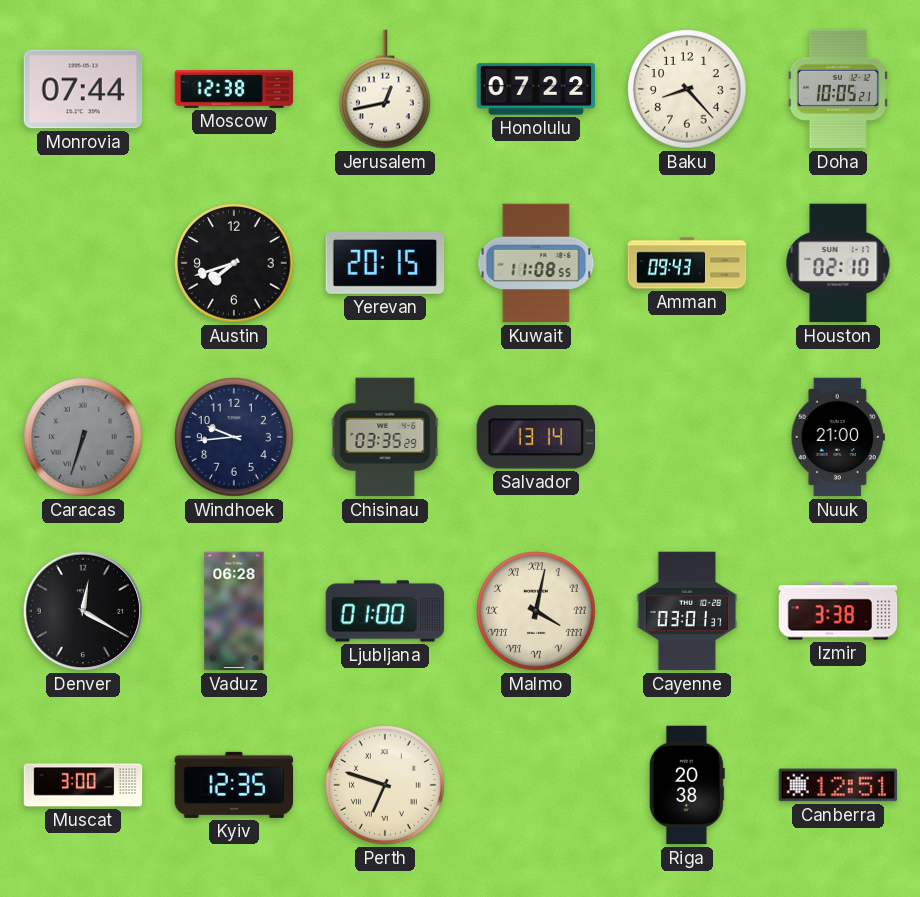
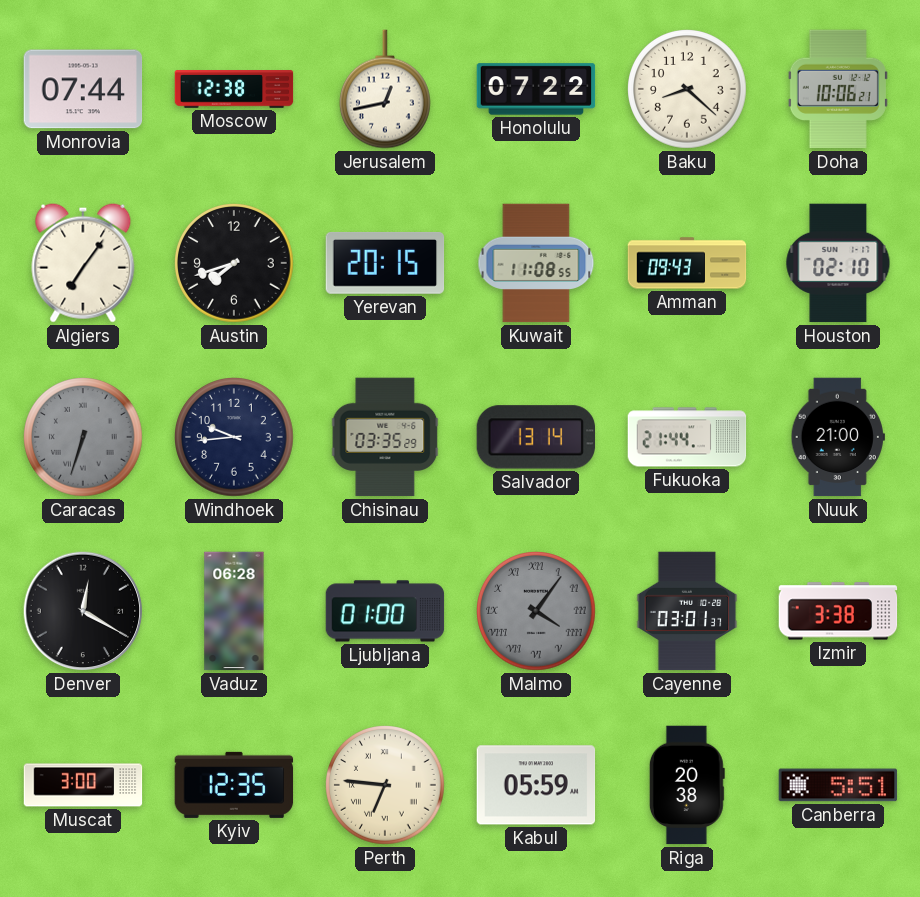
Baku: 8:23 -> 8:22 (687, 89)
Doha: 10:05 -> 10:06 (838, 89)
Algiers: none -> 7:06 (83, 263)
Fukuoka: none -> 21:44 (687, 437)
Malmo: 4:02 -> 4:06 (536, 611)
Malmo dial: cream -> grey (536, 611)
Perth: 6:48 -> 6:46 (385, 785)
Kabul: none -> 05:59 (536, 785)
Canberra: 12:51 -> 5:51 (838, 785)
